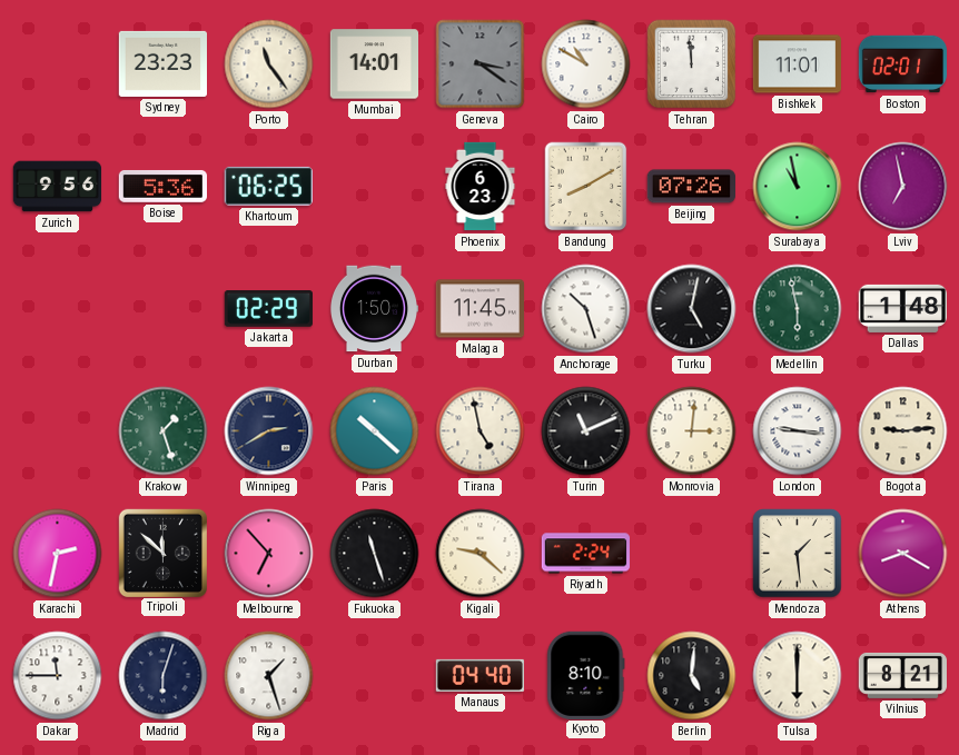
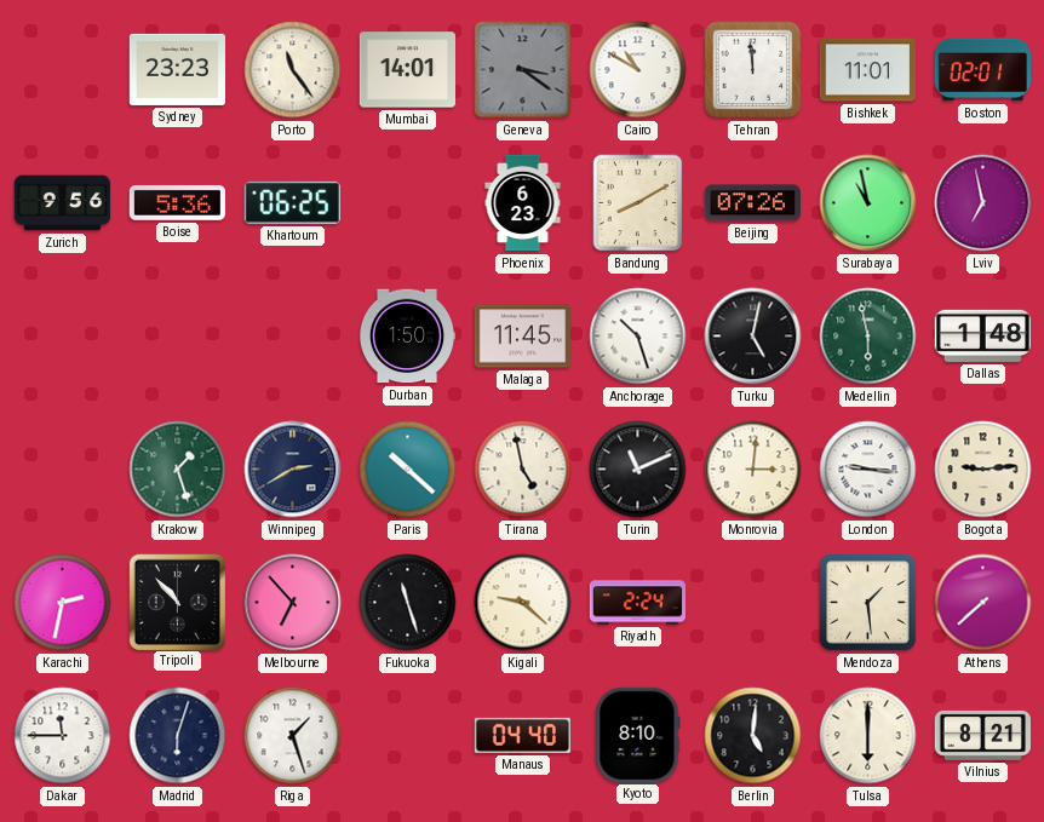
Jakarta: 02:29 -> none (268, 309)
Tripoli: 11:52 -> 10:53 (177, 602)
Athens: 8:20 -> 7:38 (983, 603)
